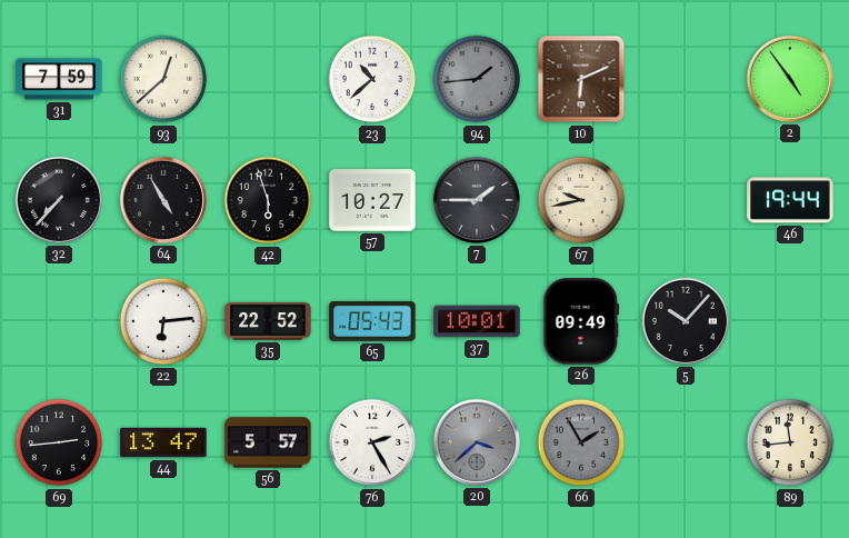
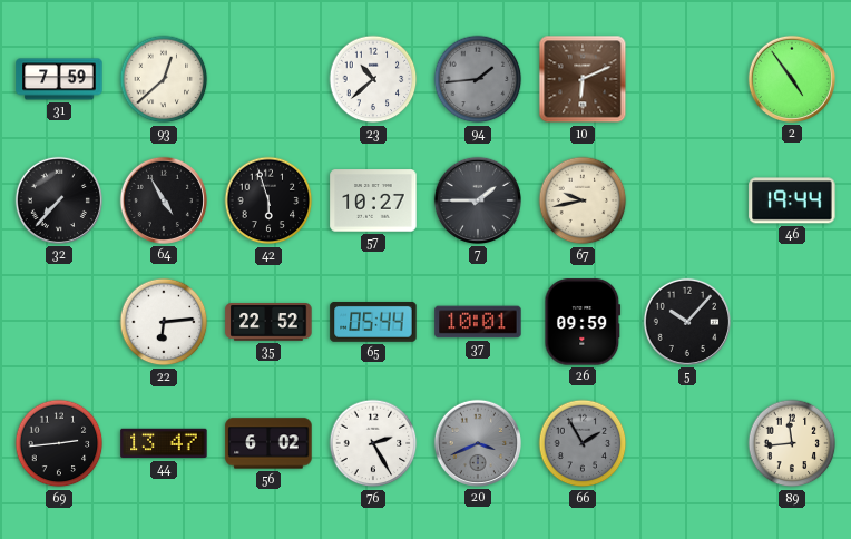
65: 05:43 -> 05:44 (373, 323)
26: 09:49 -> 09:59 (583, 322)
56: 5:57 -> 6:02 (268, 443)
20: 3:38 -> 3:41 (478, 443)
